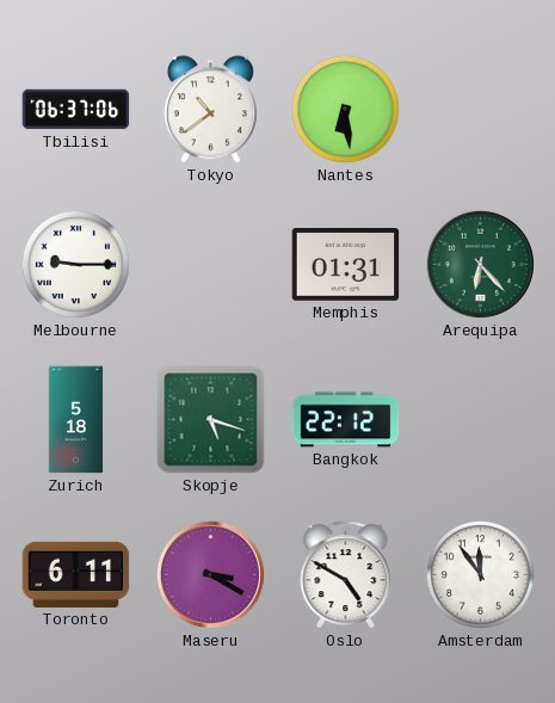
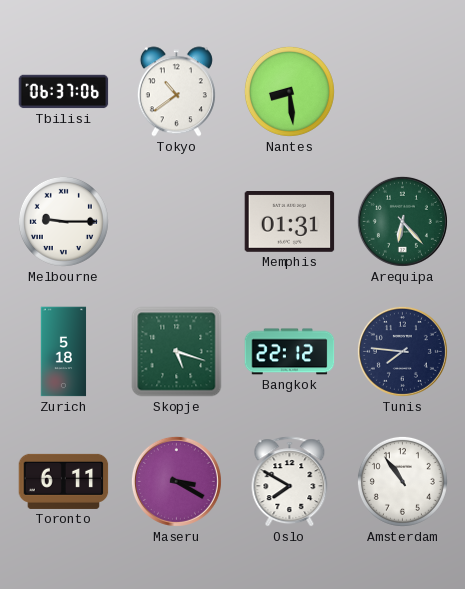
Nantes: 6:29 -> 8:29 (289, 91)
Tunis: none -> 7:46 (402, 351)
Oslo: 4:50 -> 7:50 (290, 482)
Amsterdam: 11:54 -> 10:54 (402, 481)
